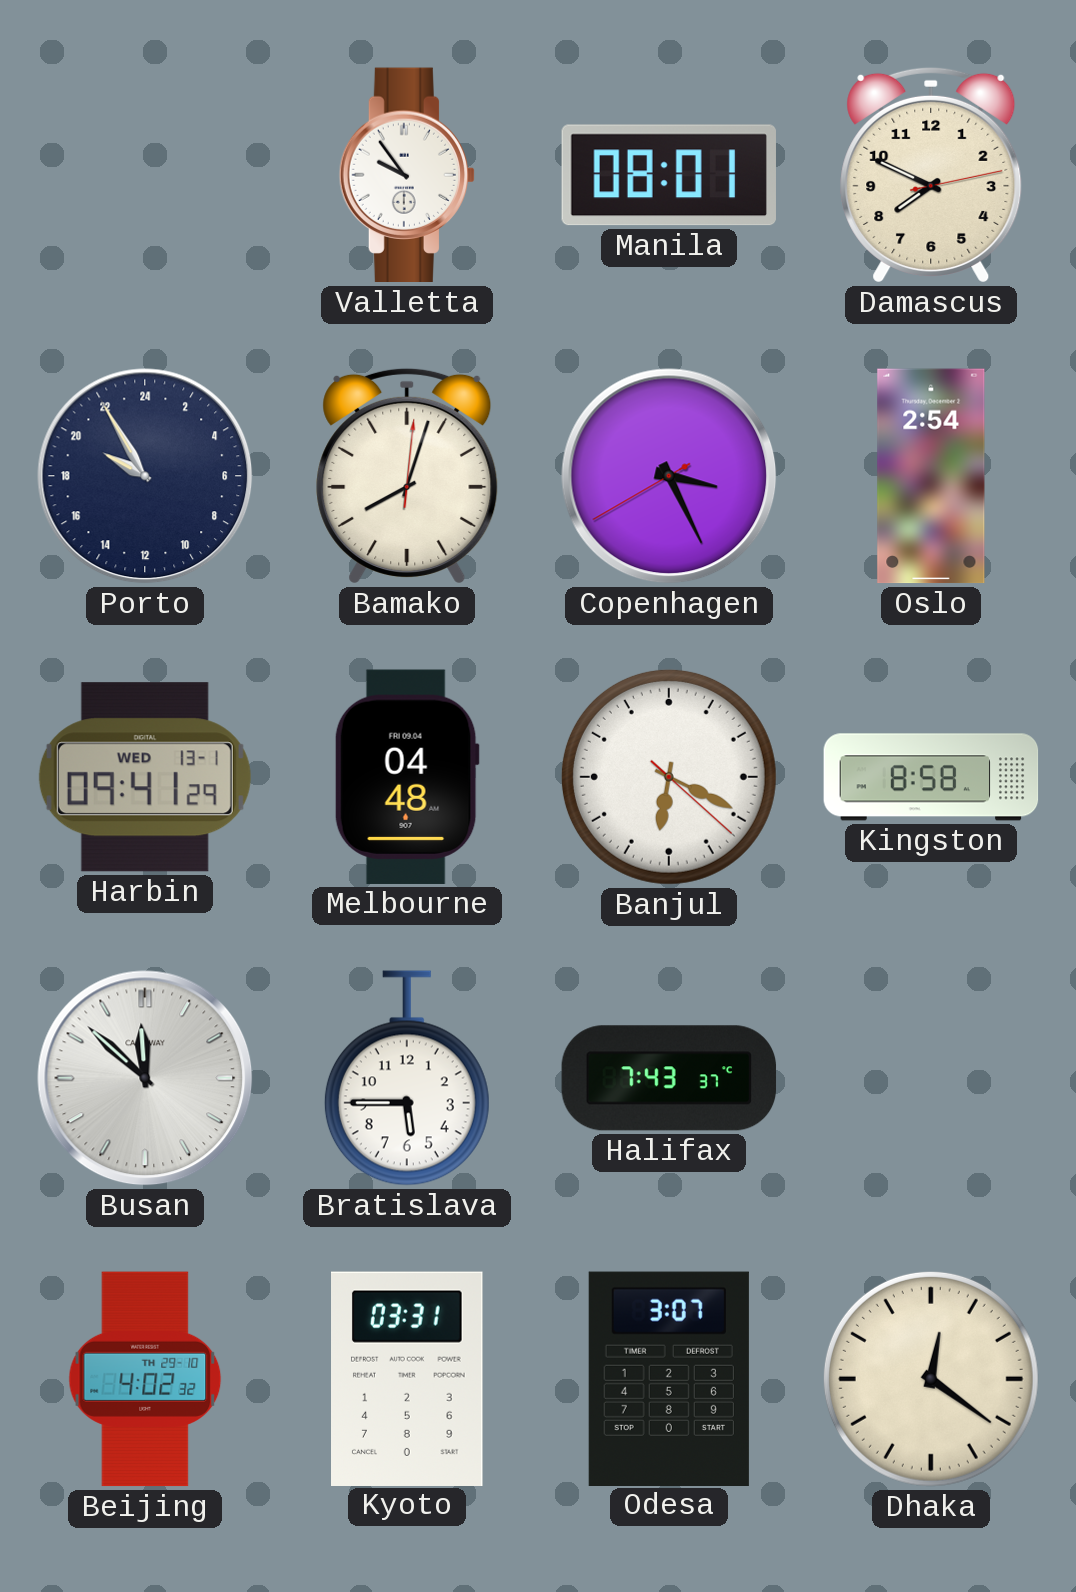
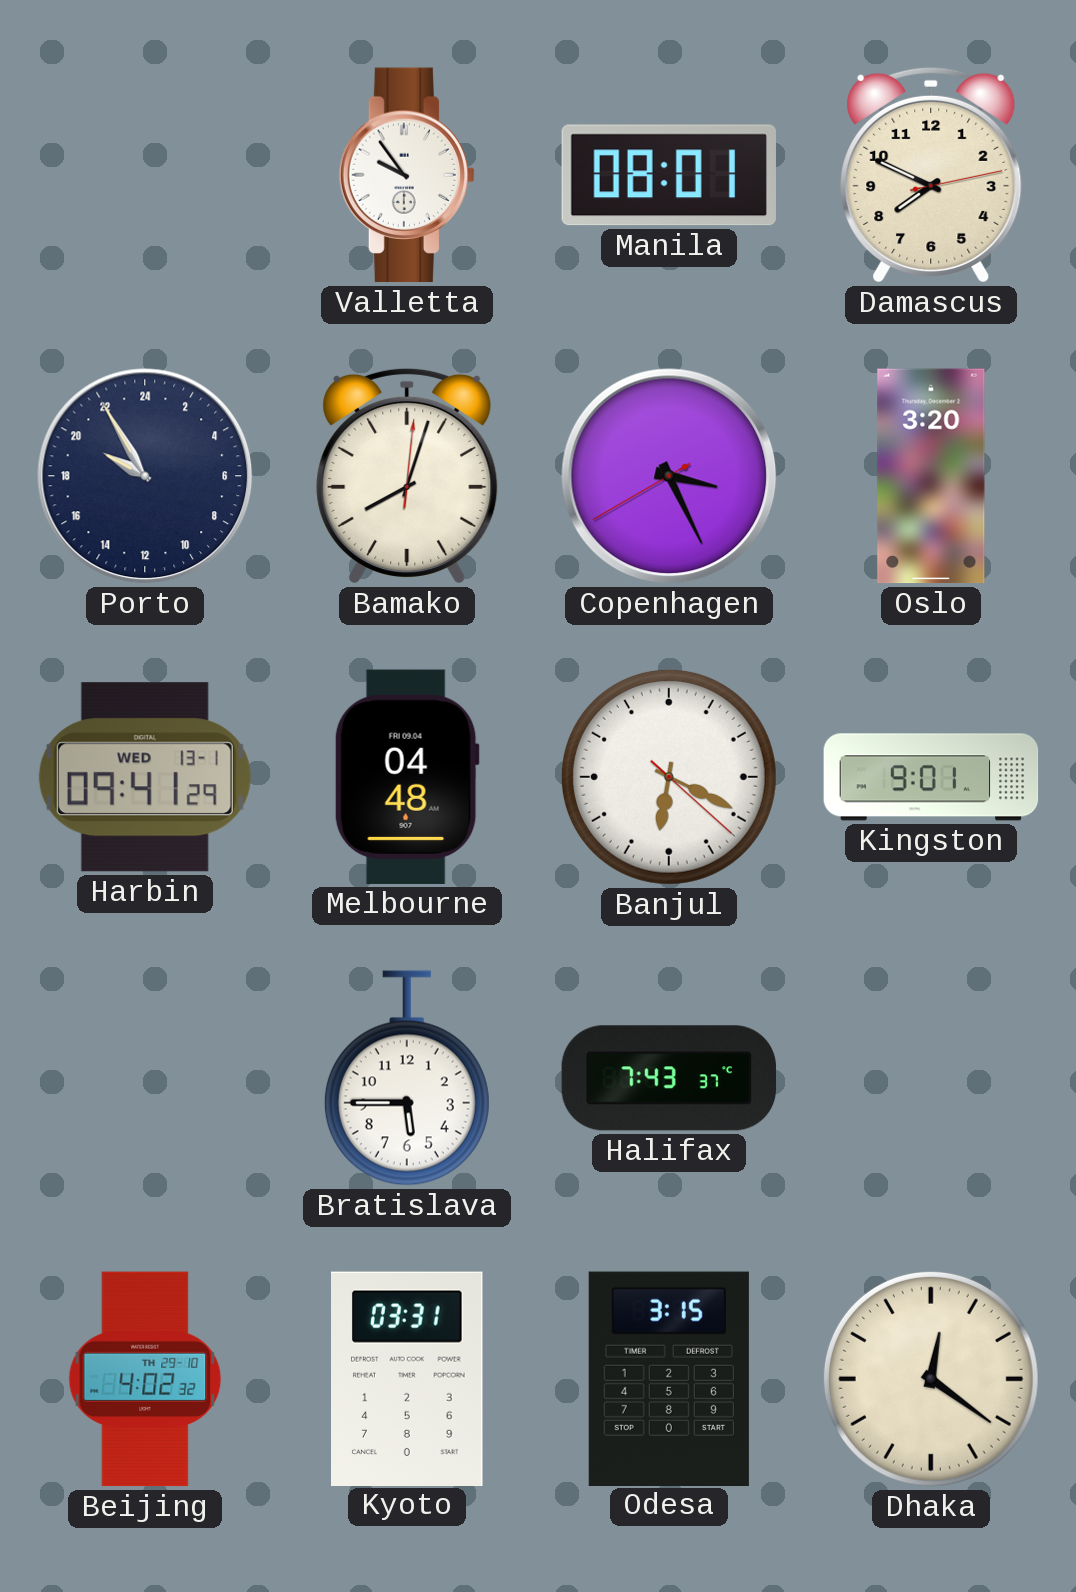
Oslo: 2:54 -> 3:20 (931, 476)
Kingston: 8:58 -> 9:01 (931, 777)
Busan: 11:52 -> none (145, 1078)
Odesa: 3:07 -> 3:15 (669, 1378)
